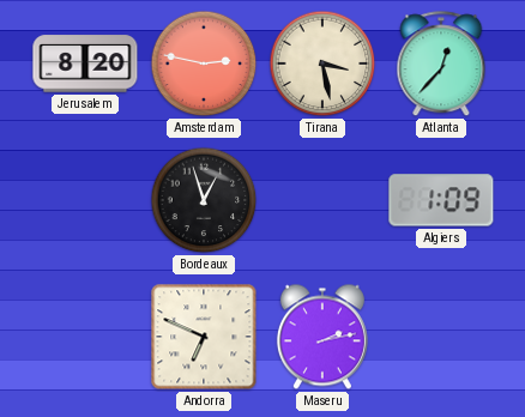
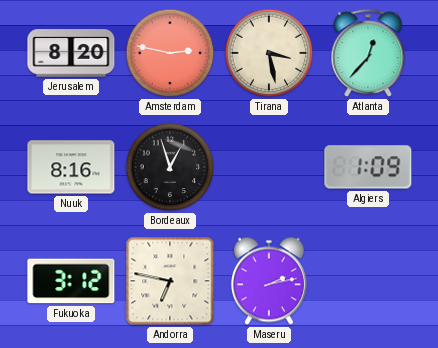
Nuuk: none -> 8:16 (71, 167)
Fukuoka: none -> 3:12 (71, 281)
Andorra: 6:49 -> 6:47 (170, 281)
